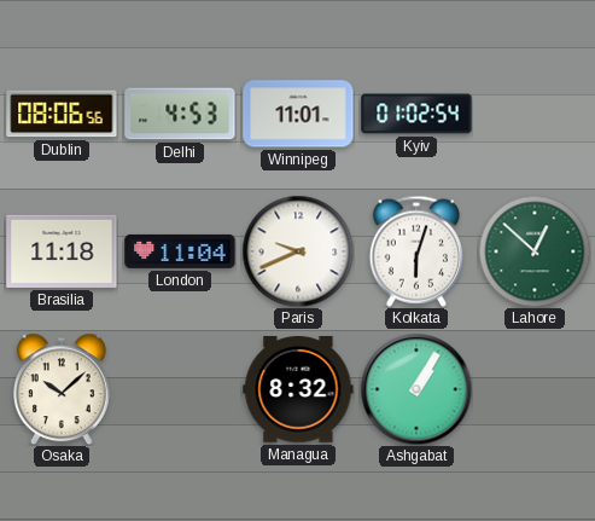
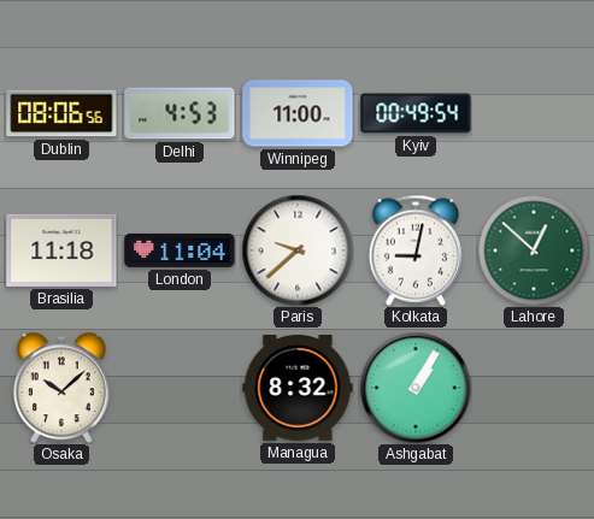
Winnipeg: 11:01 -> 11:00 (298, 113)
Kyiv: 01:02 -> 00:49 (416, 113)
Paris: 9:41 -> 9:38 (298, 250)
Kolkata: 6:03 -> 9:02 (416, 250)
